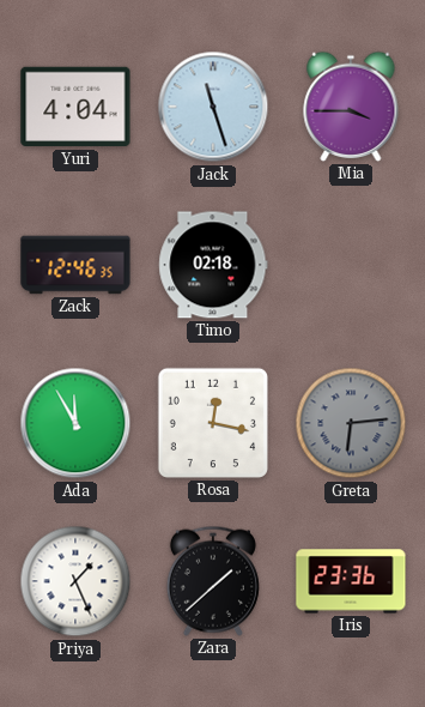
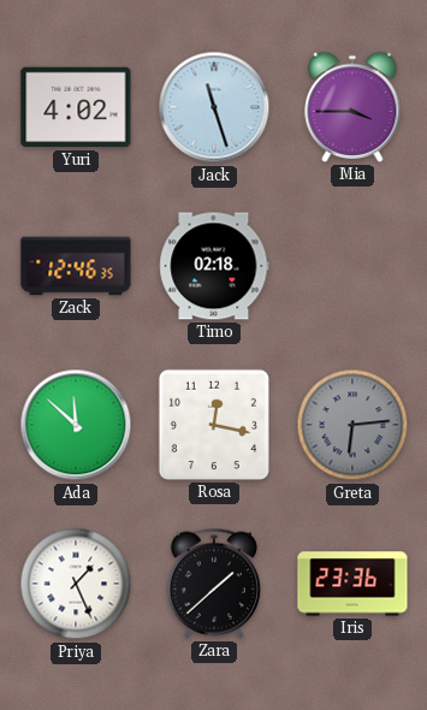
Yuri: 4:04 -> 4:02 (76, 107)
Ada: 11:55 -> 11:52 (76, 425)
